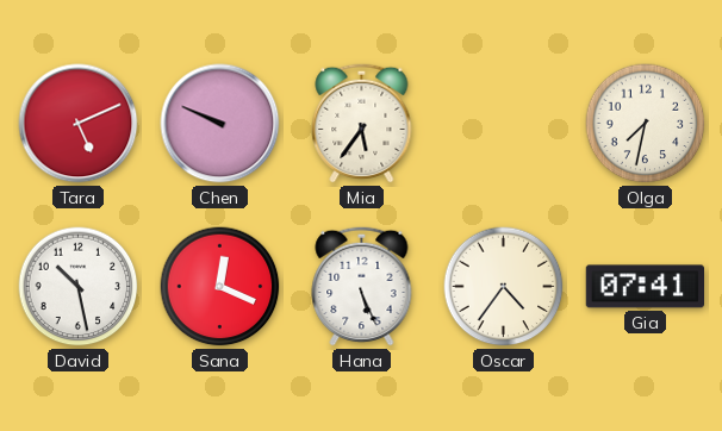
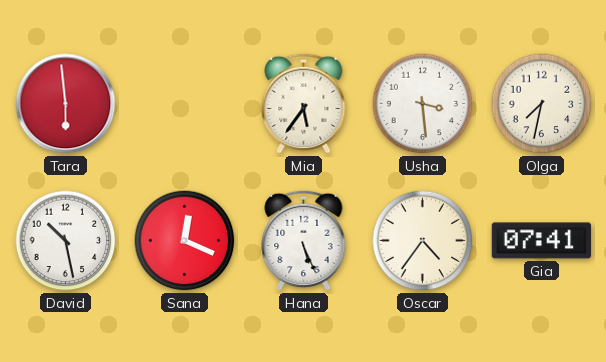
Tara: 5:11 -> 5:59 (66, 104)
Chen: 9:49 -> none (220, 124)
Usha: none -> 3:29 (423, 104)
